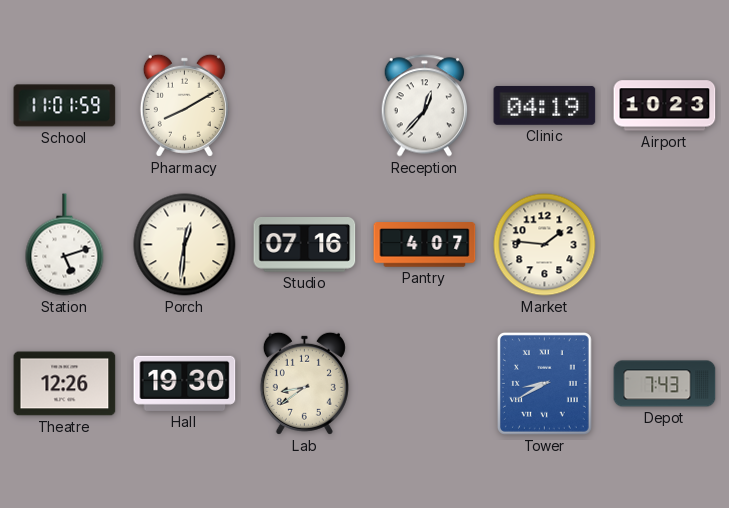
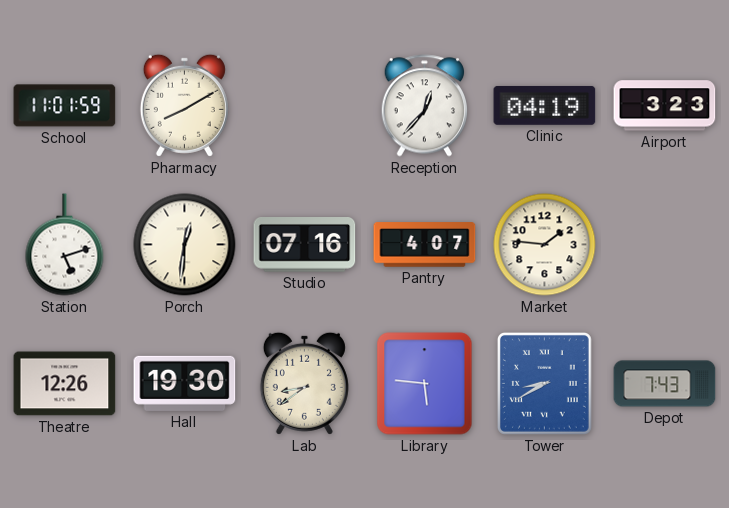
Airport: 10:23 -> 3:23 (665, 106)
Library: none -> 5:46 (425, 384)
